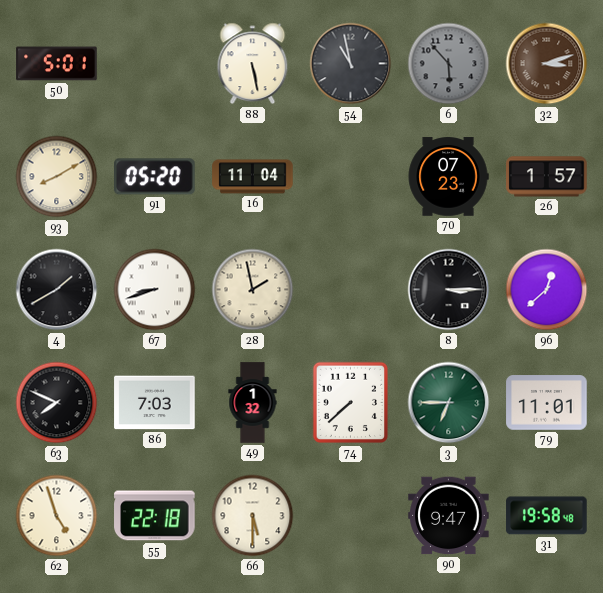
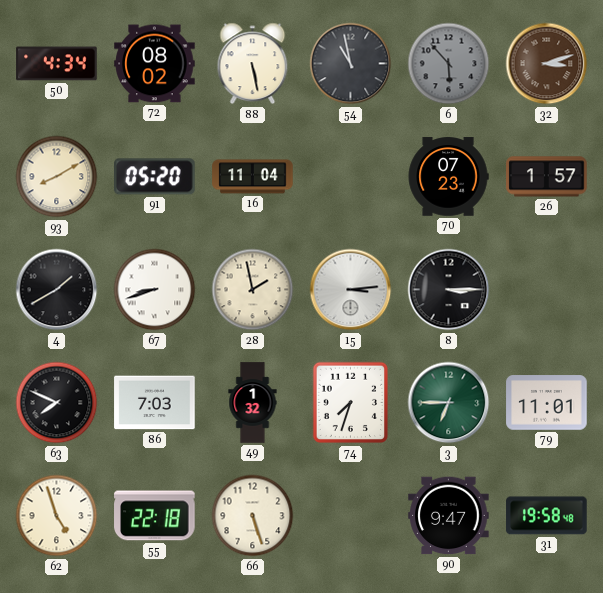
50: 5:01 -> 4:34 (57, 64)
72: none -> 08:02 (155, 64)
15: none -> 3:14 (351, 290)
96: 12:38 -> none (547, 290)
74: 7:38 -> 7:33 (350, 403)
66: 5:30 -> 5:27 (253, 516)
